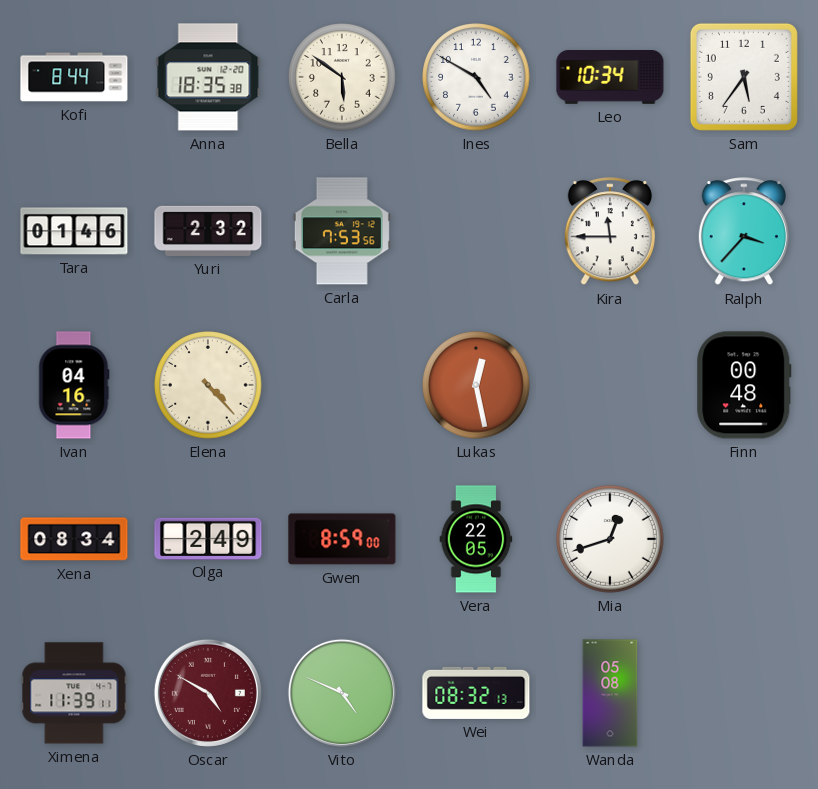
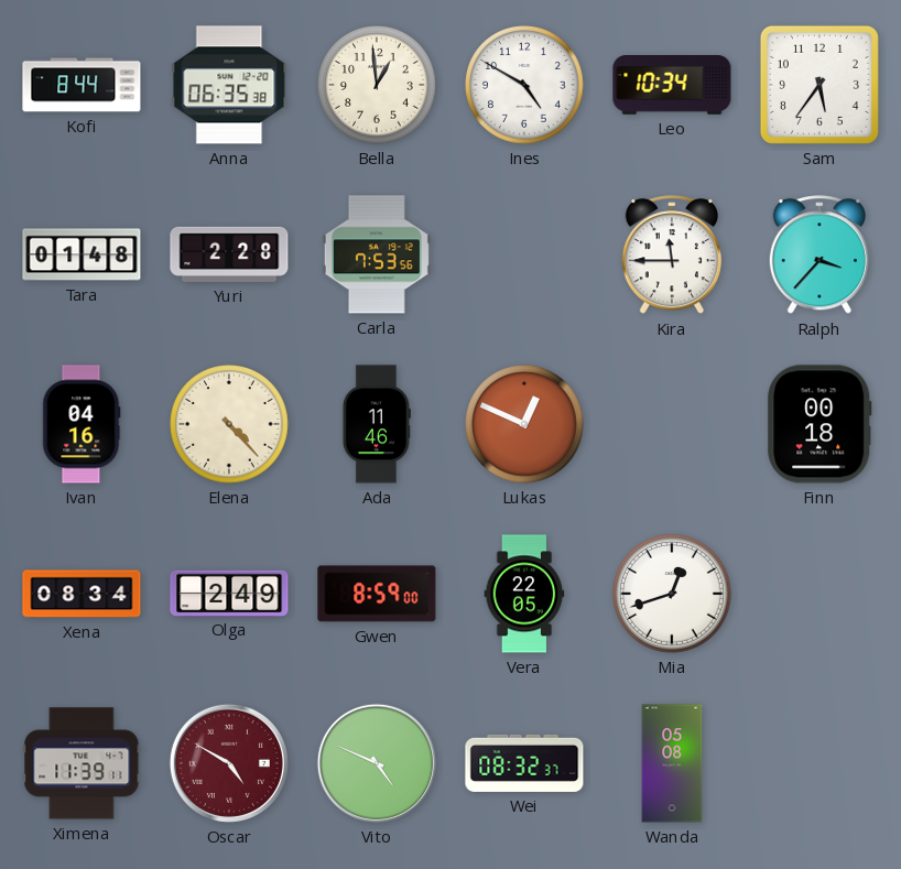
Anna: 18:35 -> 06:35 (229, 85)
Bella: 5:51 -> 12:59 (377, 85)
Tara: 01:46 -> 01:48 (82, 254)
Yuri: 2:32 -> 2:28 (229, 254)
Ada: none -> 11:46 (377, 424)
Lukas: 12:28 -> 12:49 (524, 424)
Finn: 00:48 -> 00:18 (819, 424)
Wei: 08:32:13 -> 08:32:37 (524, 763)
